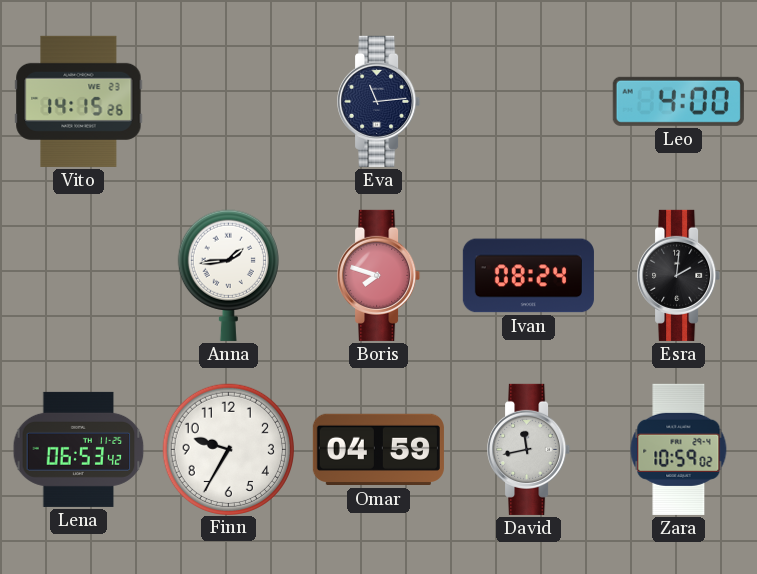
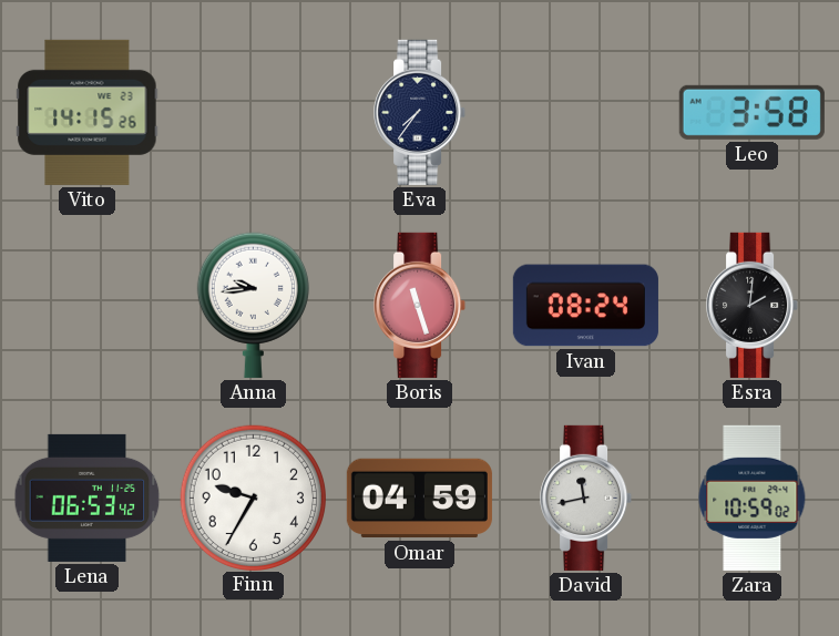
Eva: 11:14 -> 7:36 (420, 112)
Leo: 4:00 -> 3:58 (751, 112)
Anna: 1:44 -> 9:44 (253, 305)
Boris: 7:48 -> 11:27 (420, 305)
